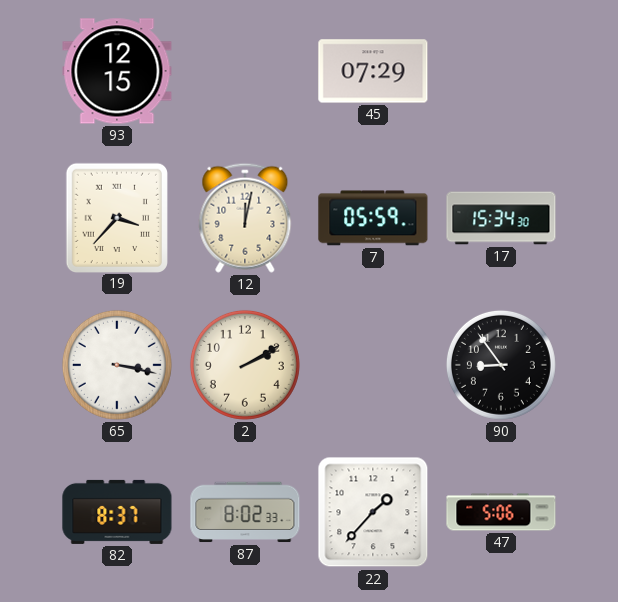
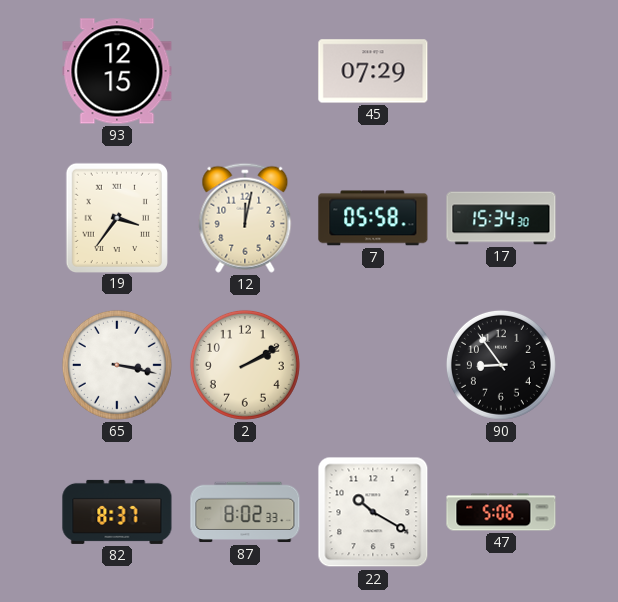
19: 3:37 -> 3:36 (117, 217)
7: 05:59 -> 05:58 (373, 218)
22: 1:37 -> 10:20 (373, 512)
